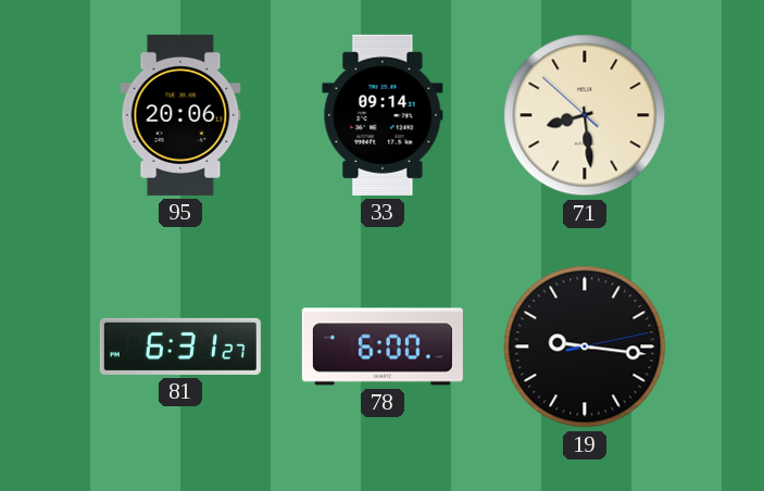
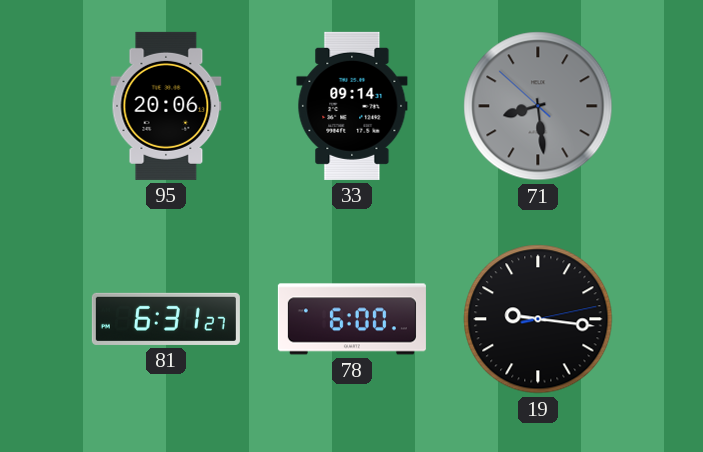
71 dial: cream -> grey (538, 106)
